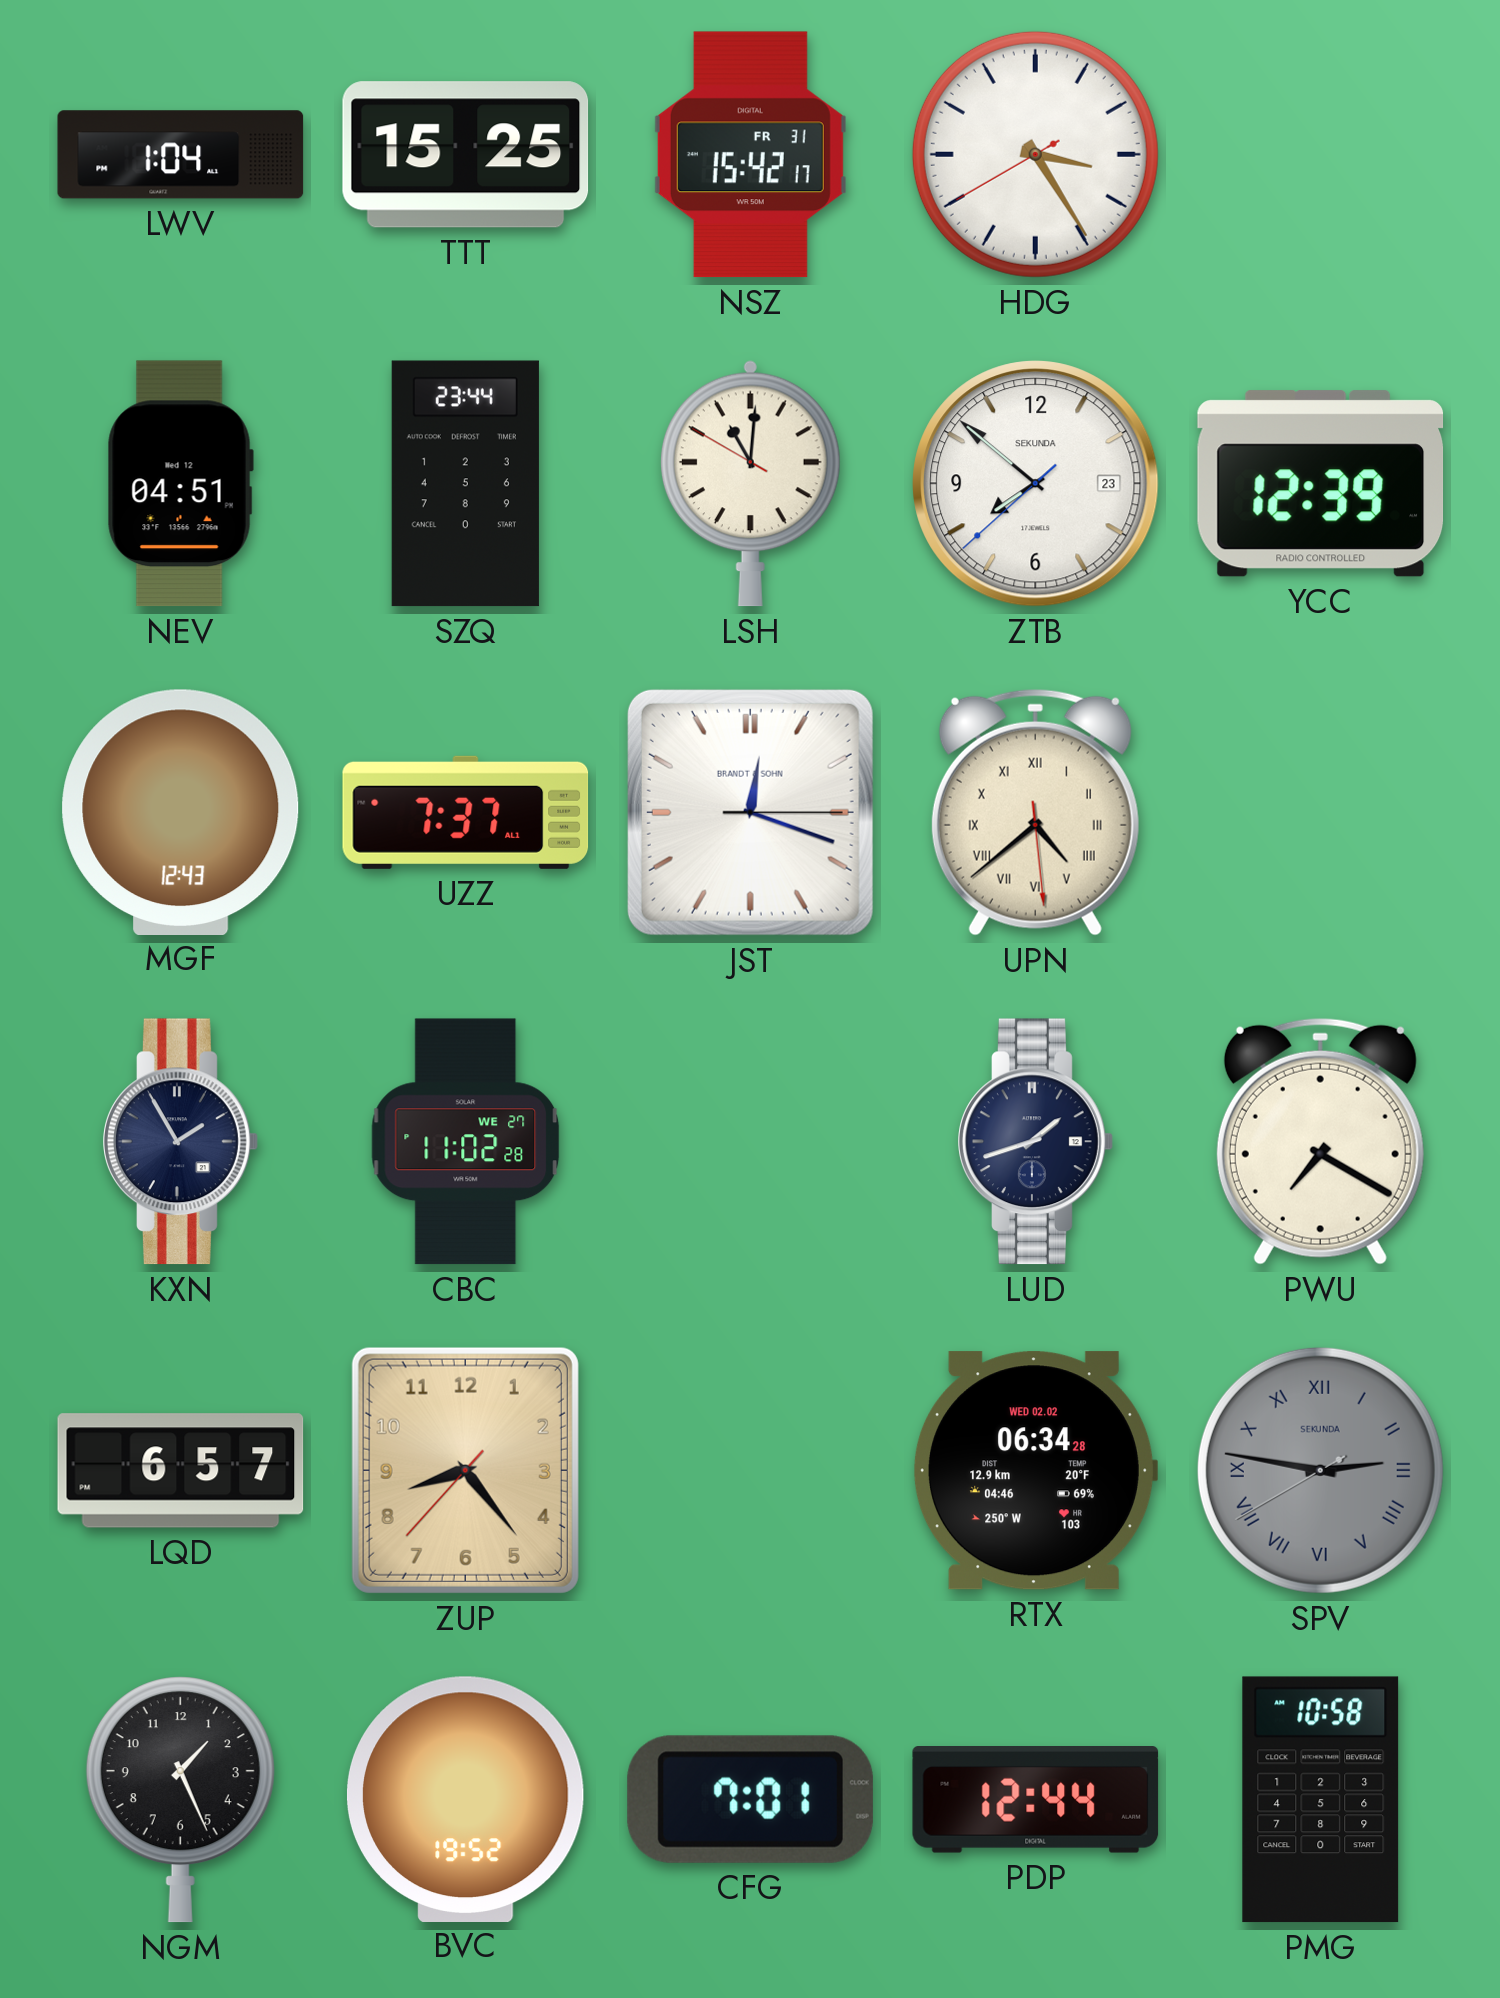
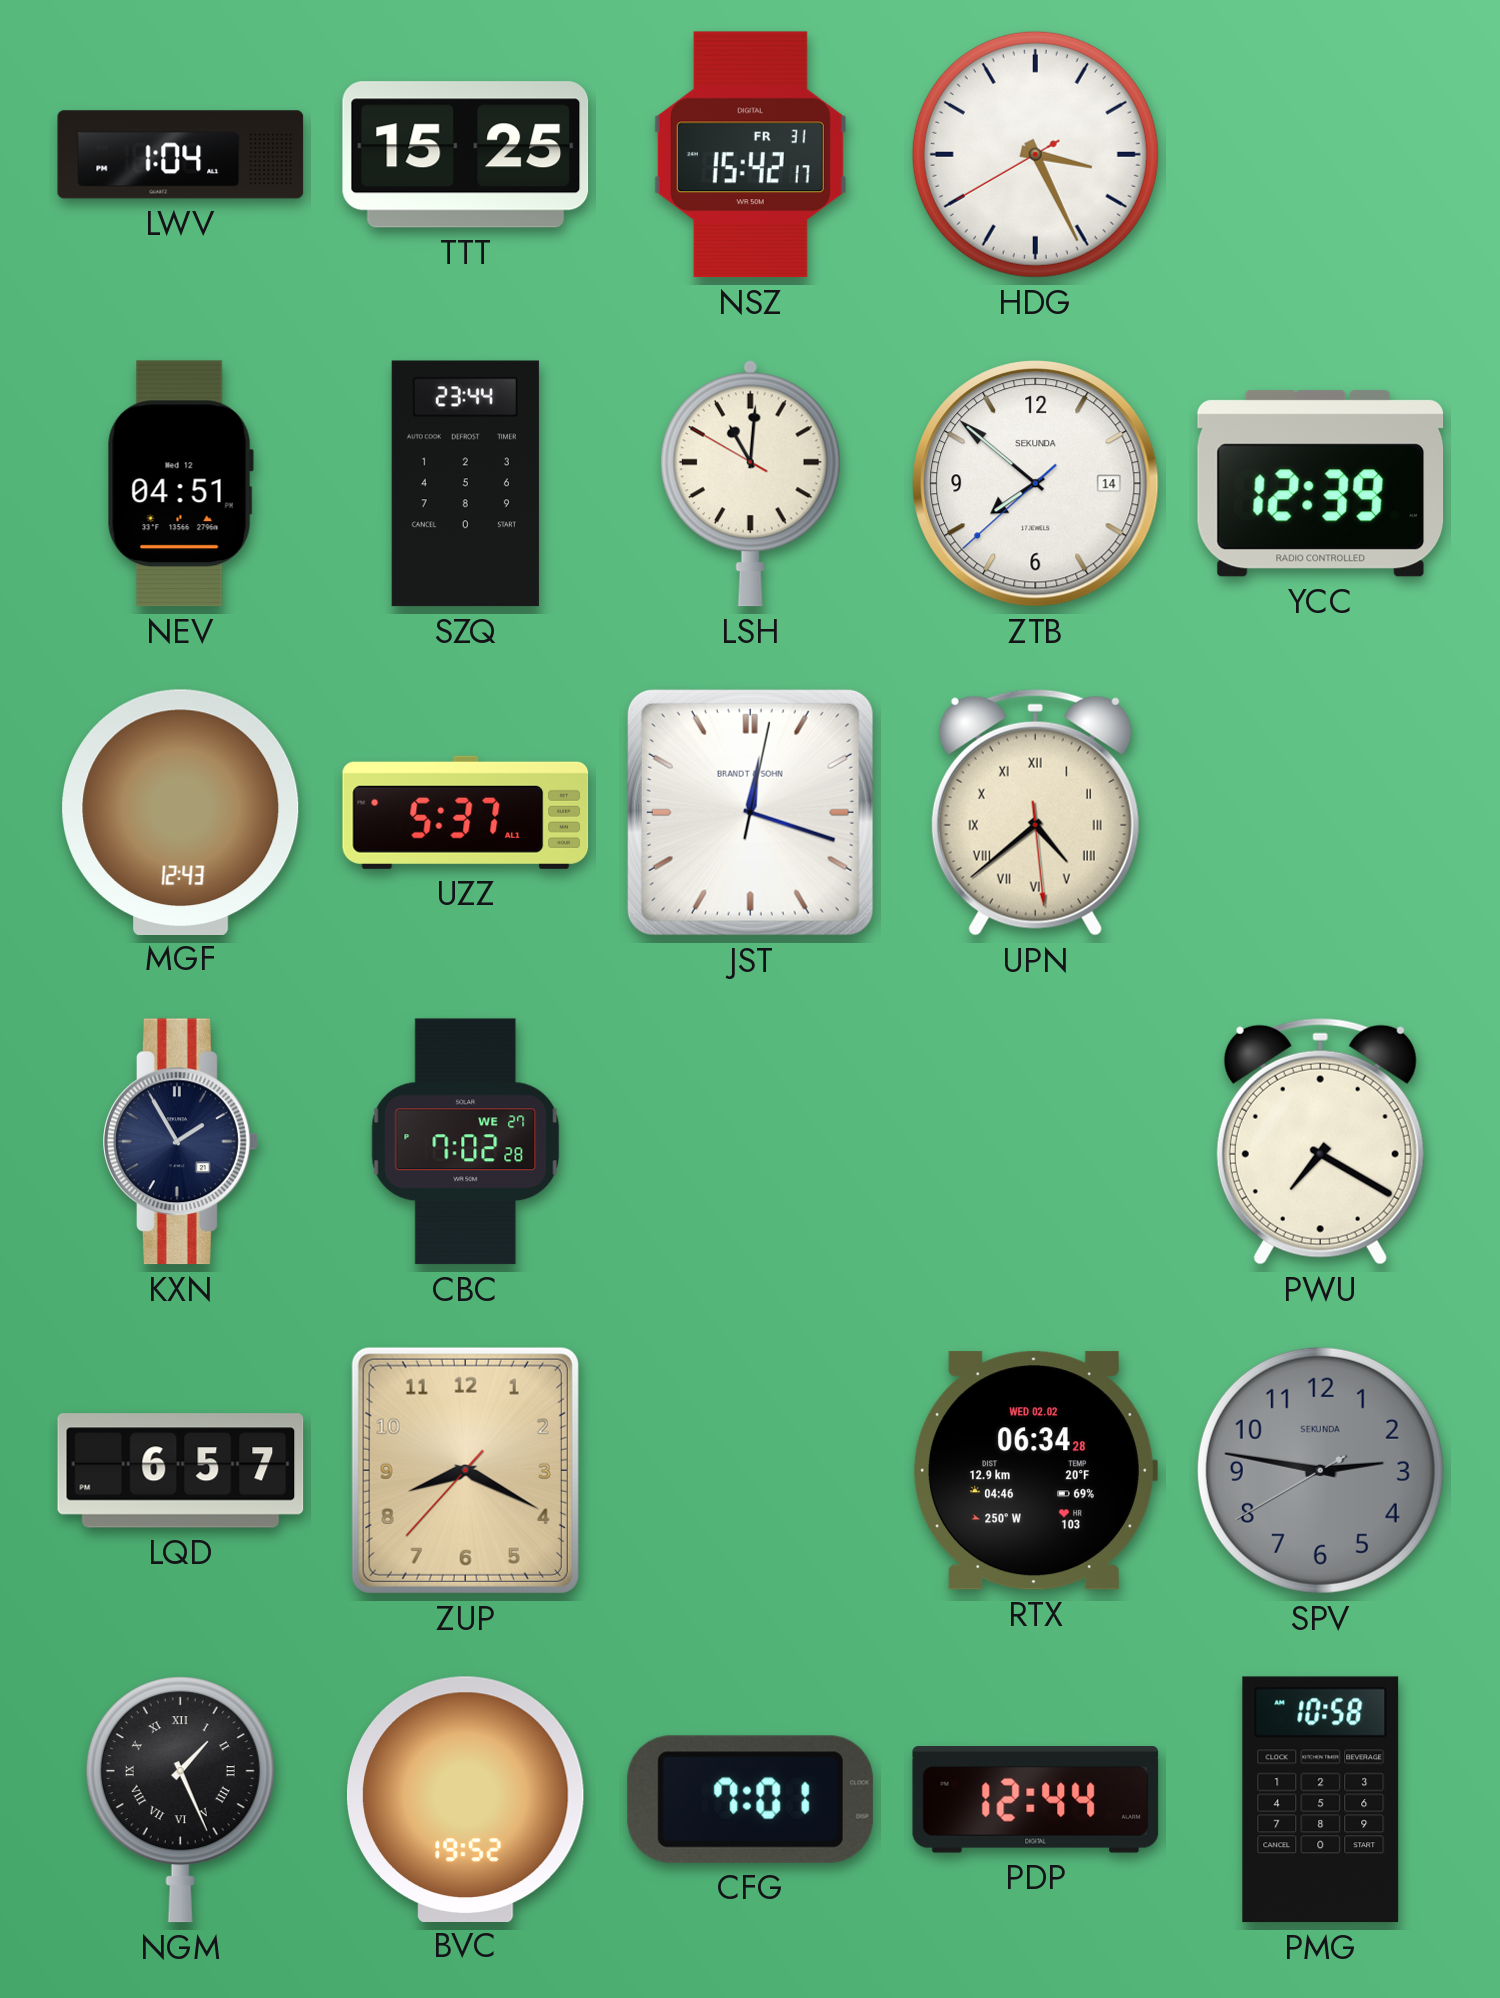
HDG: 3:24 -> 3:25 (1035, 154)
ZTB date: 23 -> 14 (1036, 484)
UZZ: 7:37 -> 5:37 (466, 812)
JST: 12:18:15 -> 12:18:02 (750, 812)
CBC: 11:02 -> 7:02 (466, 1142)
LUD: 1:42 -> none (1036, 1142)
ZUP: 8:23 -> 8:19 (465, 1470)
SPV numerals: Roman -> Arabic (1320, 1470)
NGM numerals: Arabic -> Roman (180, 1800)
